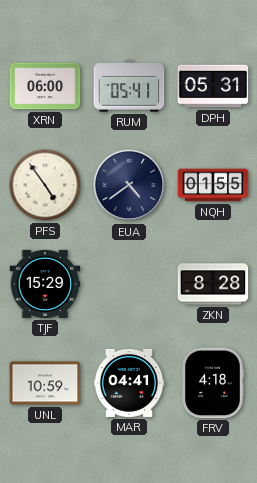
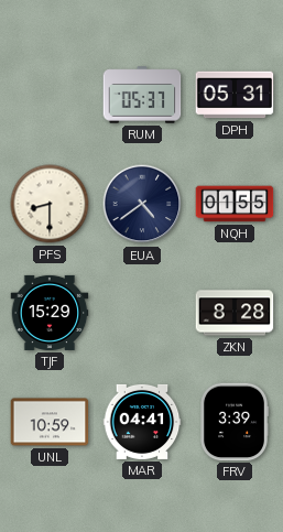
XRN: 06:00 -> none (45, 86)
RUM: 05:41 -> 05:37 (142, 95)
PFS: 4:54 -> 8:30 (50, 204)
FRV: 4:18 -> 3:39 (235, 422)
